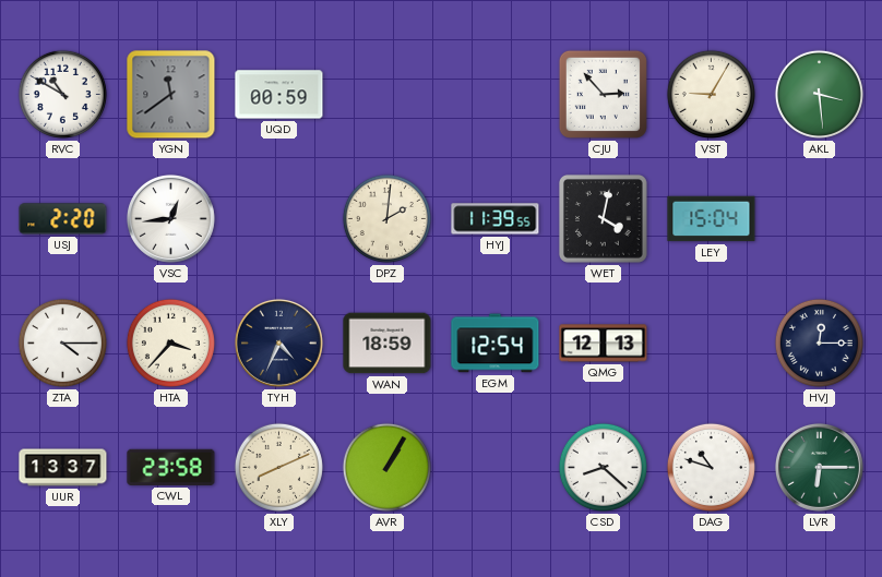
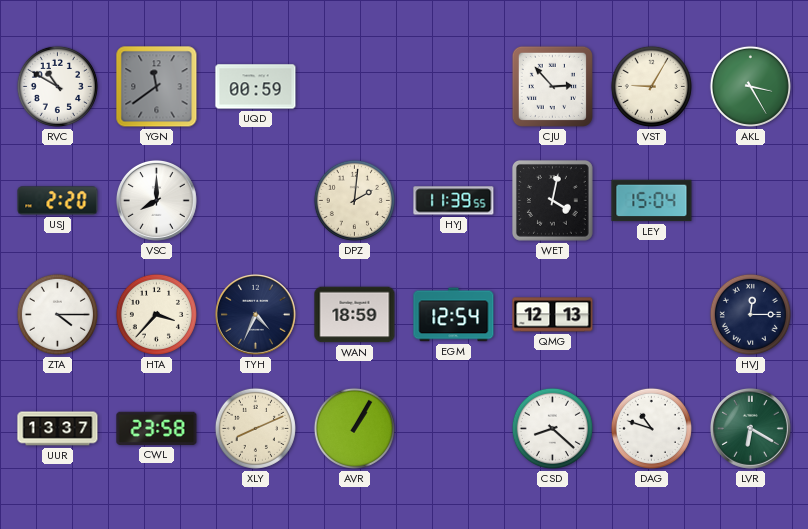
AKL: 3:29 -> 3:25 (750, 86)
VSC: 12:44 -> 8:00 (156, 200)
LVR: 6:15 -> 6:20 (750, 428)
